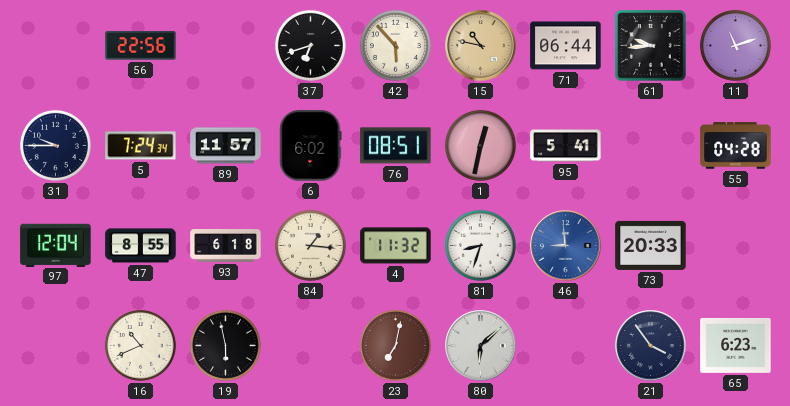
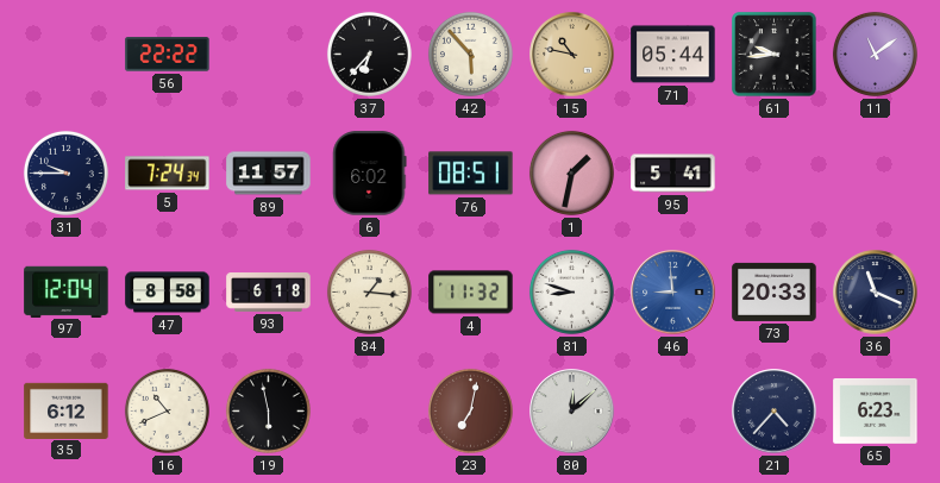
56: 22:56 -> 22:22 (168, 55)
37: 6:42 -> 6:37 (369, 54)
71: 06:44 -> 05:44 (673, 55)
11: 11:12 -> 11:09 (875, 54)
1: 12:32 -> 1:32 (571, 172)
55: 04:28 -> none (736, 146)
47: 8:55 -> 8:58 (168, 293)
81: 8:33 -> 8:48 (571, 291)
36: none -> 11:19 (876, 293)
35: none -> 6:12 (67, 410)
80: 6:08 -> 12:08 (572, 412)
21: 3:54 -> 4:37 (775, 412)
